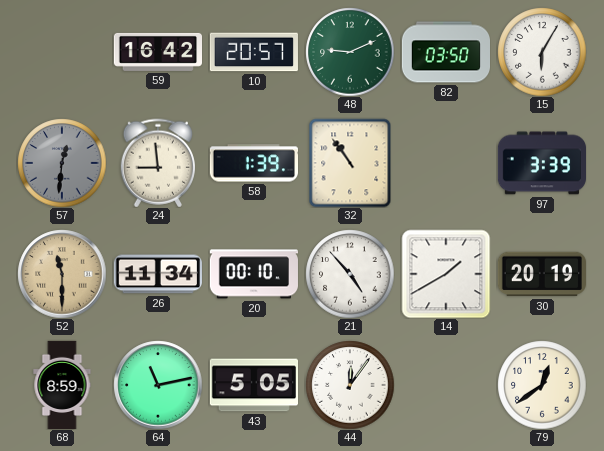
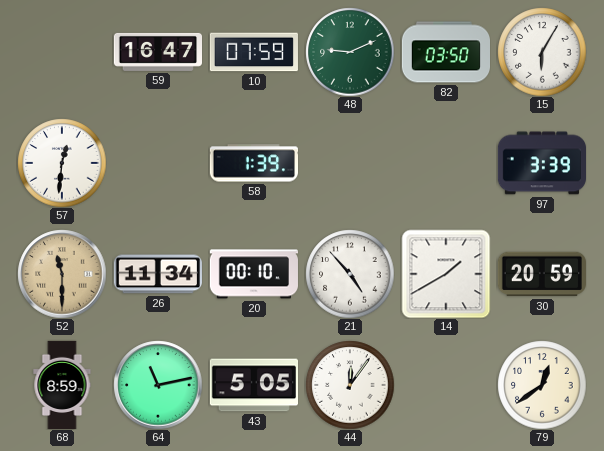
59: 16:42 -> 16:47 (157, 52)
10: 20:57 -> 07:59 (254, 52)
57 dial: grey -> white (62, 163)
24: 8:59 -> none (157, 163)
32: 10:54 -> none (350, 163)
30: 20:19 -> 20:59 (541, 274)
